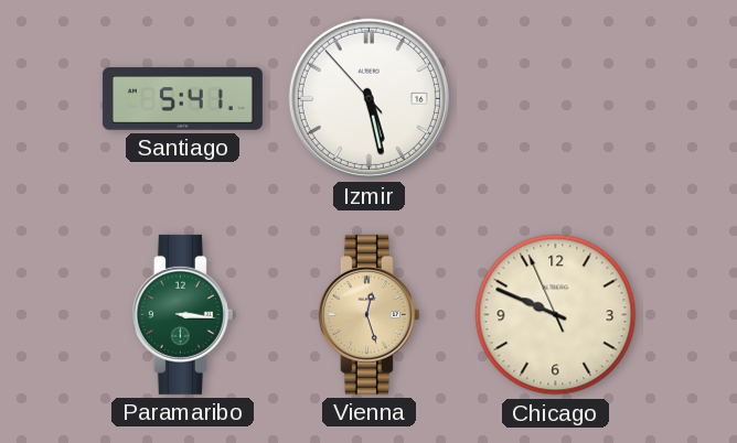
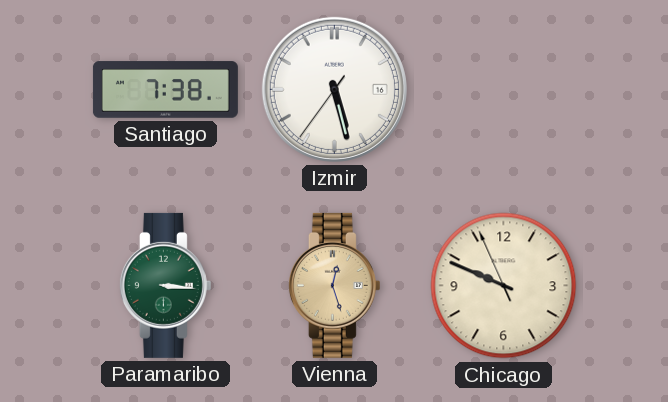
Santiago: 5:41 -> 7:38 (165, 90)
Izmir: 5:27:53 -> 5:27:36 (334, 89)
